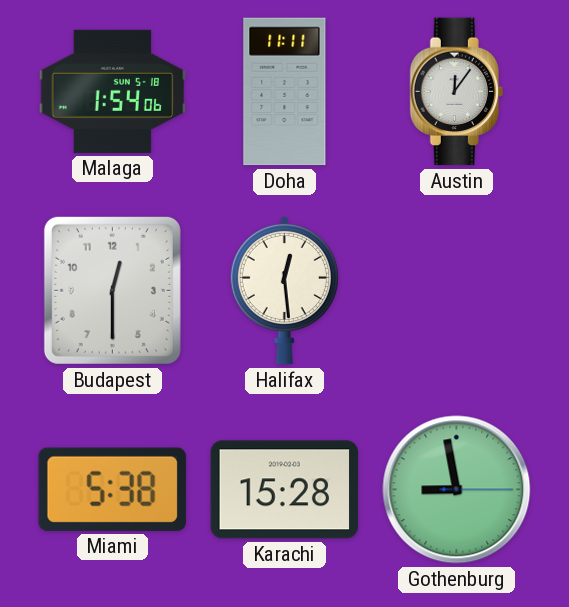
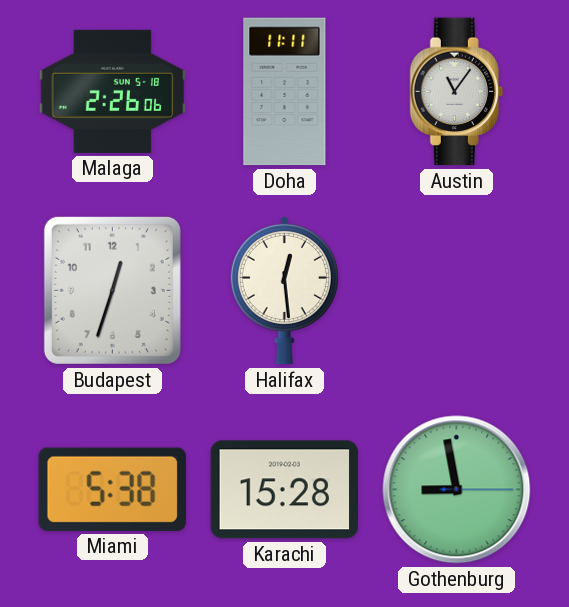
Malaga: 1:54 -> 2:26 (113, 91)
Austin: 12:06 -> 11:06 (456, 92)
Budapest: 12:30 -> 12:33 (112, 290)
